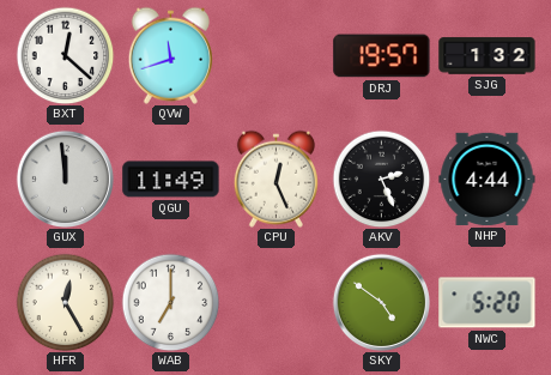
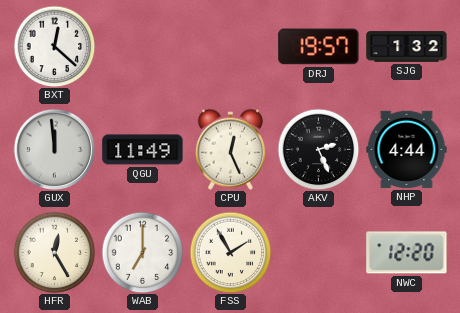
QVW: 11:42 -> none (170, 55)
FSS: none -> 1:55 (230, 252)
SKY: 4:51 -> none (381, 302)
NWC: 5:20 -> 12:20 (407, 253)
